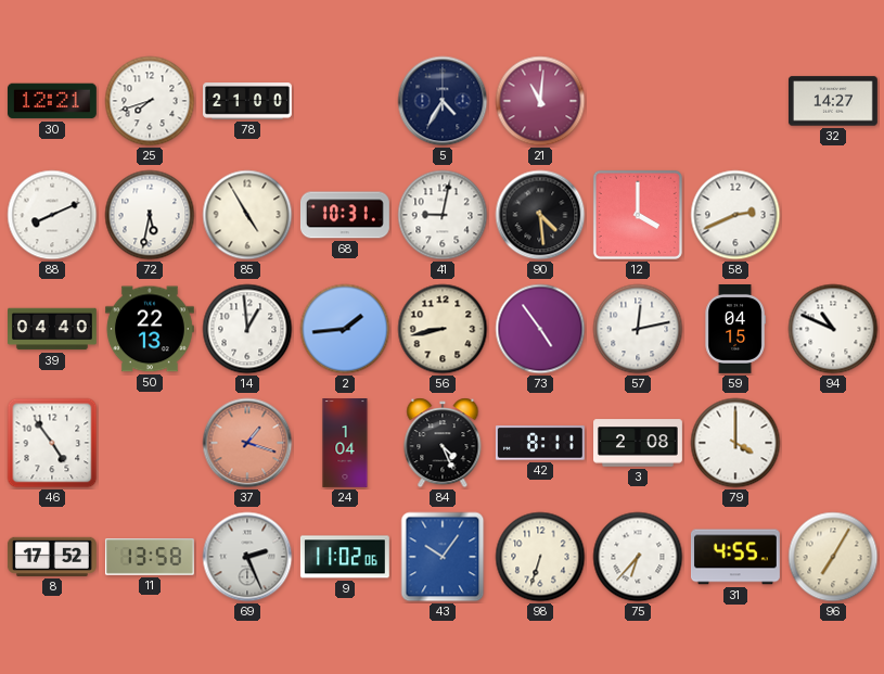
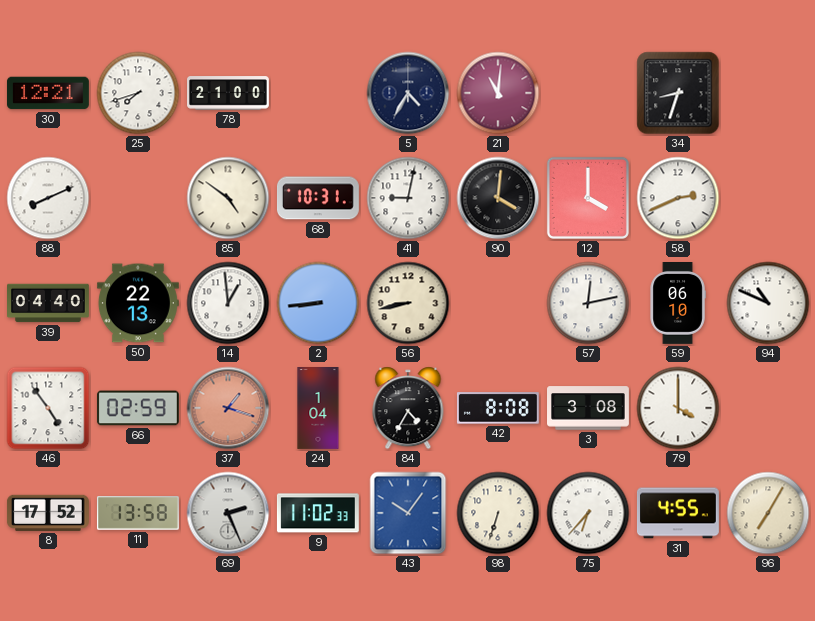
34: none -> 8:33 (678, 93)
32: 14:27 -> none (833, 101)
72: 5:32 -> none (150, 215)
85: 4:55 -> 4:51 (228, 198)
90: 4:29 -> 4:01 (498, 198)
2: 1:44 -> 8:44 (318, 303)
73: 4:54 -> none (540, 329)
59: 04:15 -> 06:10 (678, 304)
66: none -> 02:59 (138, 408)
84: 4:26 -> 4:35 (408, 408)
42: 8:11 -> 8:08 (498, 408)
3: 2:08 -> 3:08 (589, 408)
9: 11:02:06 -> 11:02:33 (318, 513)
